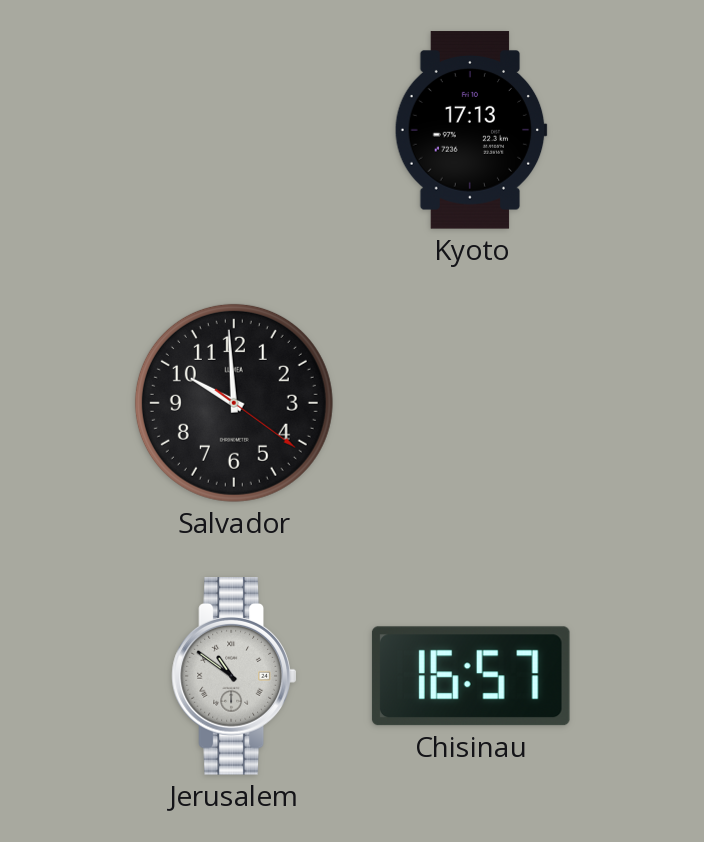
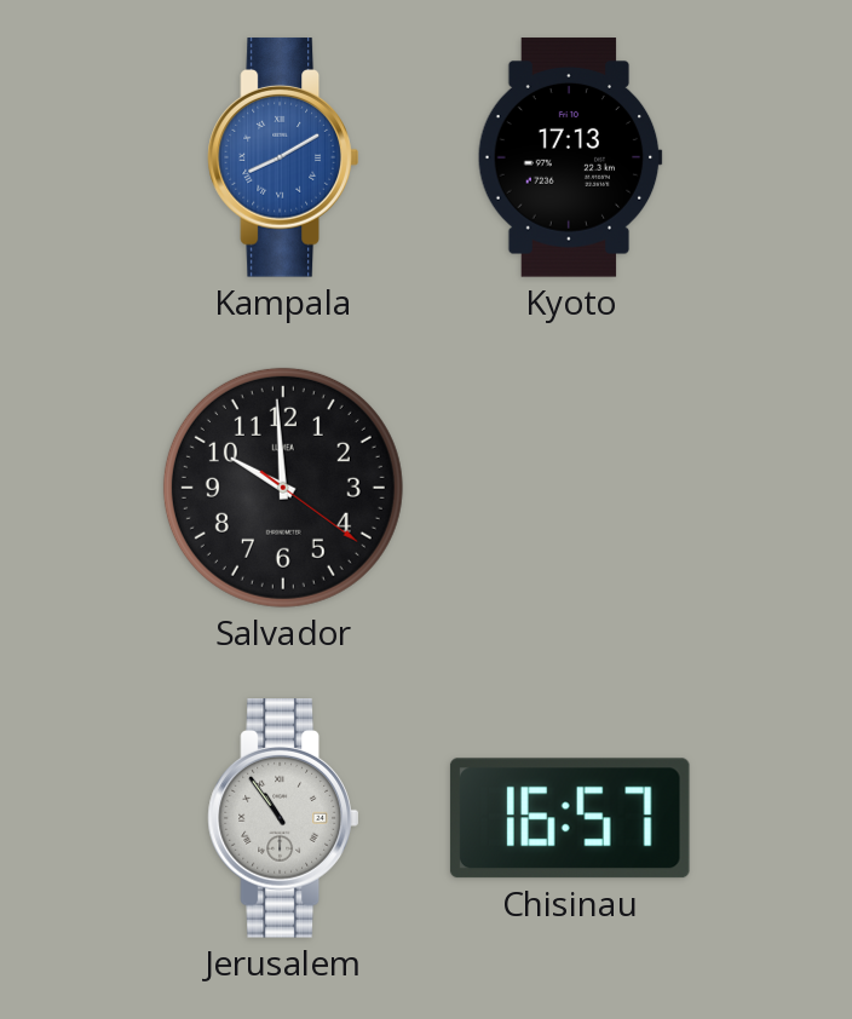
Kampala: none -> 8:10 (283, 157)
Jerusalem: 10:51 -> 10:54 (283, 818)
